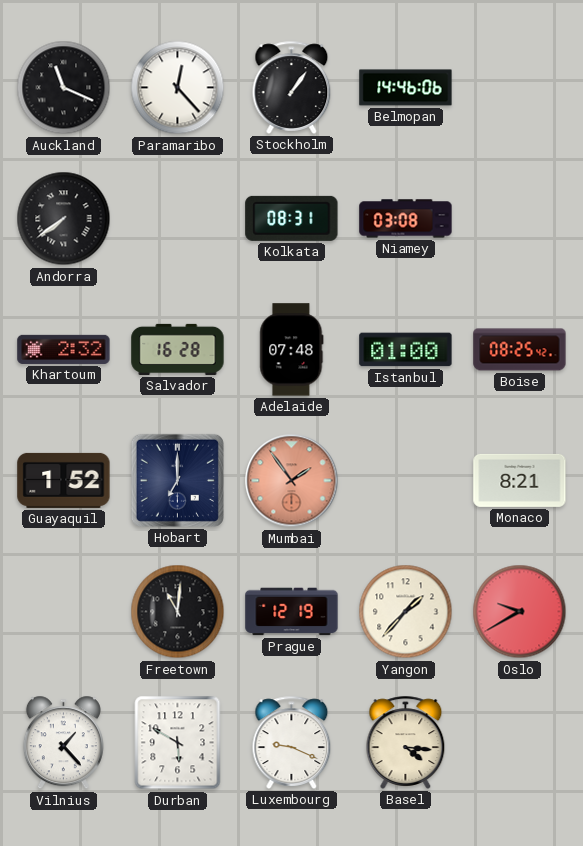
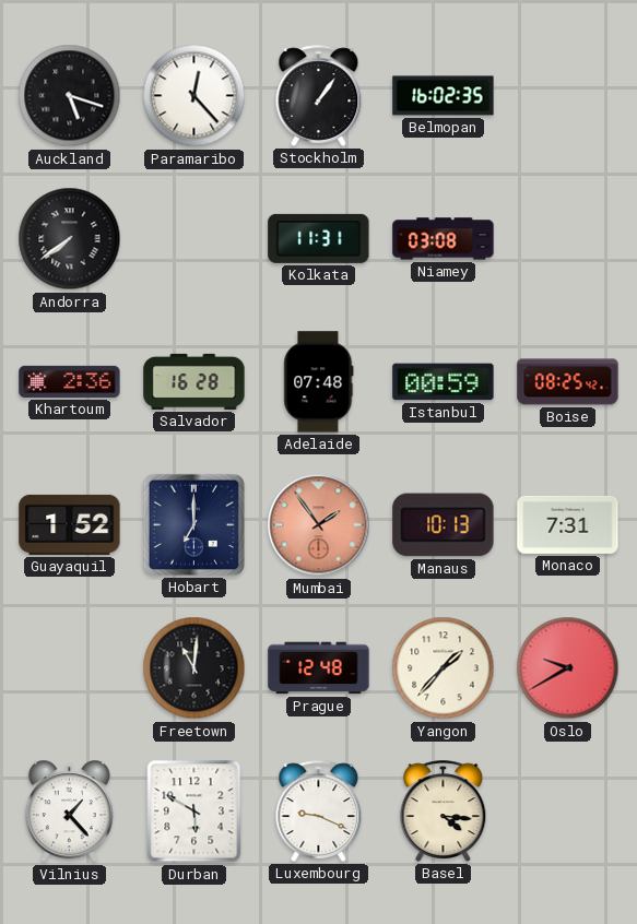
Auckland: 11:19 -> 5:18 (70, 96)
Belmopan: 14:46 -> 16:02 (444, 96)
Kolkata: 08:31 -> 11:31 (319, 238)
Khartoum: 2:32 -> 2:36 (70, 381)
Istanbul: 01:00 -> 00:59 (444, 382)
Manaus: none -> 10:13 (444, 525)
Monaco: 8:21 -> 7:31 (568, 524)
Prague: 12:19 -> 12:48 (319, 668)
